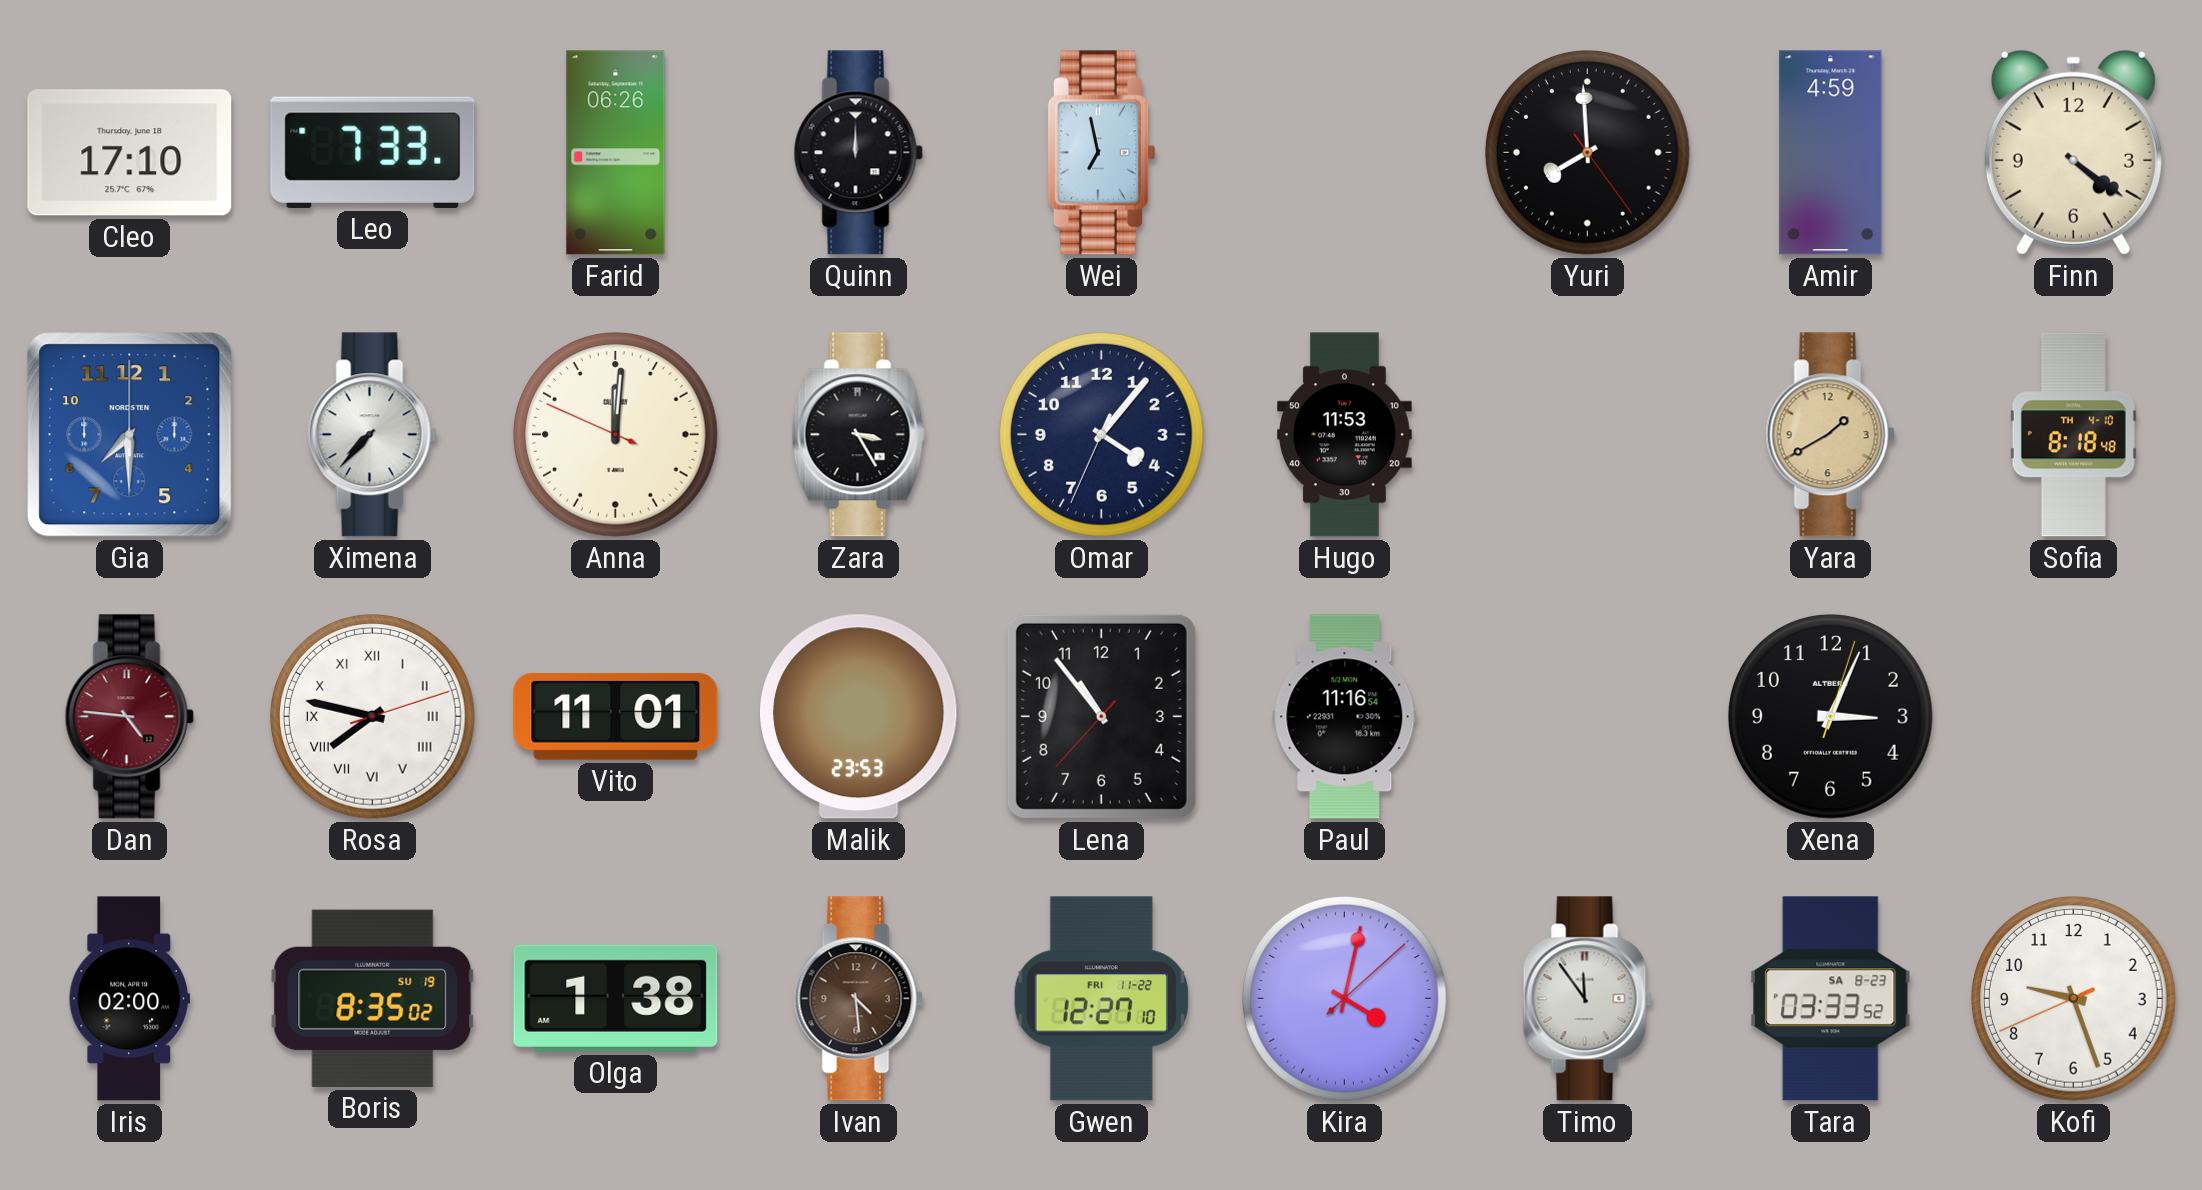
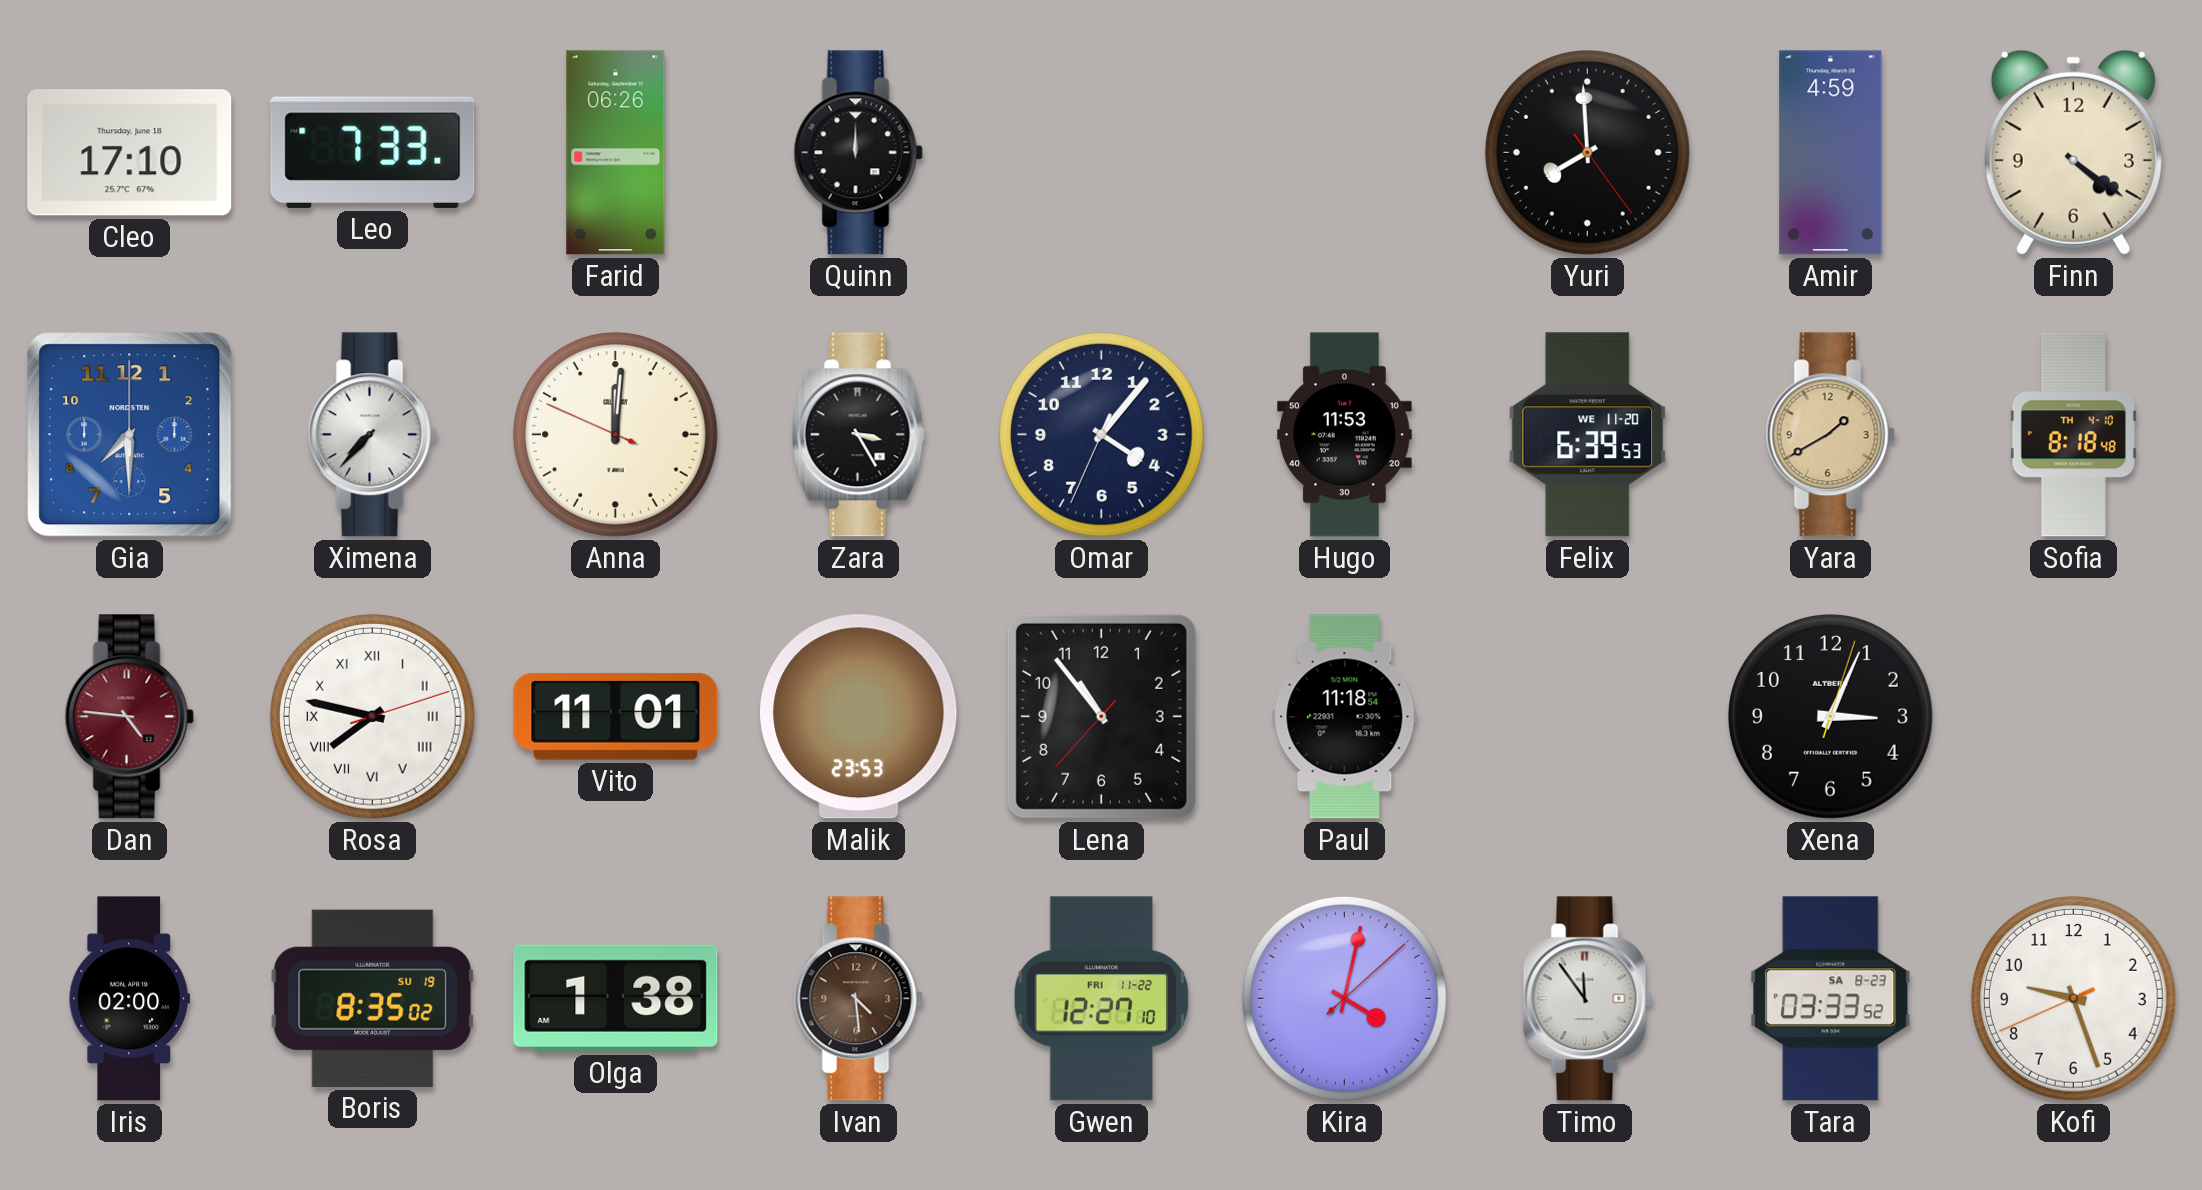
Wei: 6:58 -> none (1101, 153)
Felix: none -> 6:39 (1588, 435)
Paul: 11:16 -> 11:18 (1345, 717)
